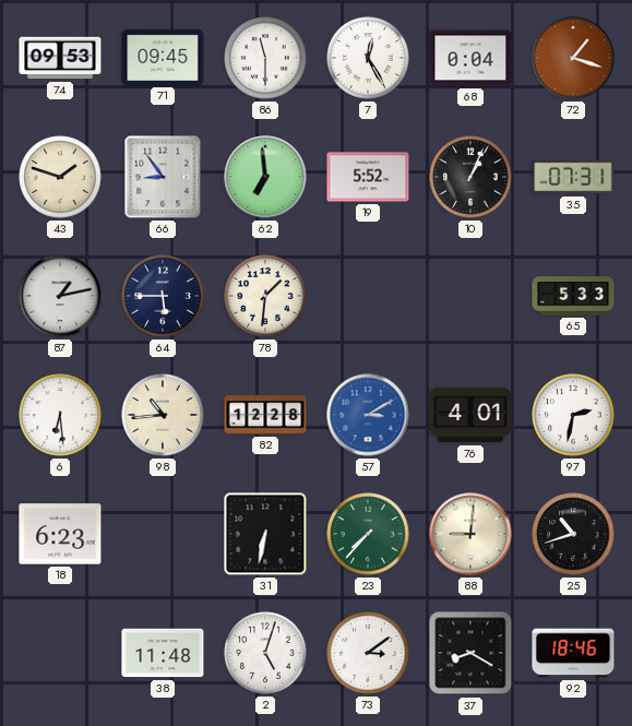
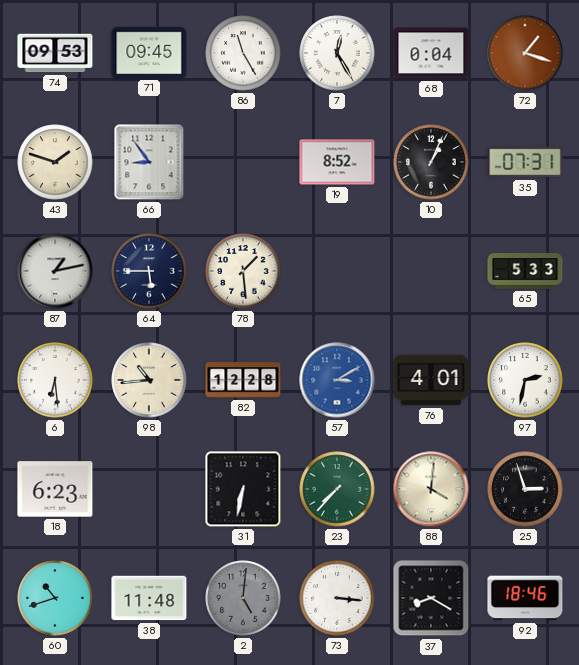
86: 11:30 -> 11:25 (243, 53)
62: 6:59 -> none (265, 177)
19: 5:52 -> 8:52 (337, 162)
78: 1:31 -> 1:29 (243, 271)
88: 9:01 -> 4:01 (431, 489)
25: 10:42 -> 2:57 (525, 489)
60: none -> 10:42 (55, 598)
2: 5:03 -> 5:01 (243, 598)
2 dial: white -> grey (243, 598)
73: 3:09 -> 3:16 (337, 598)
